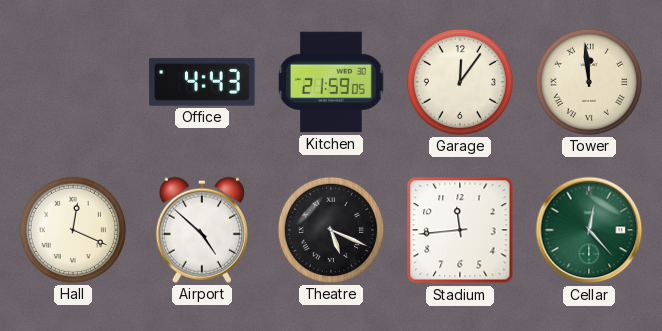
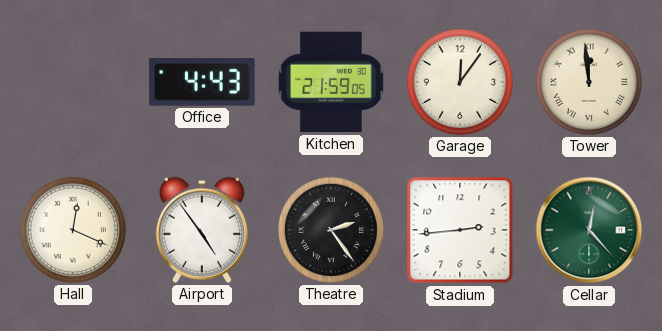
Airport: 4:52 -> 4:54 (202, 230)
Theatre: 5:19 -> 2:24 (331, 230)
Stadium: 11:44 -> 2:44 (460, 230)
